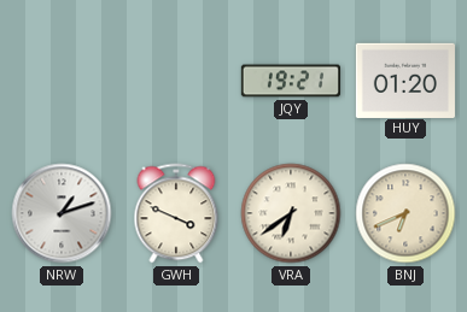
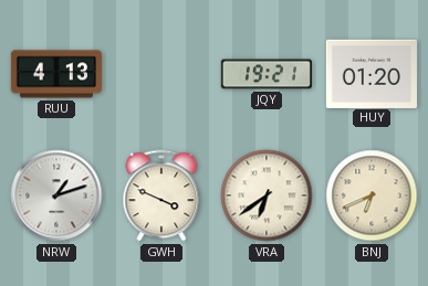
RUU: none -> 4:13 (55, 74)
